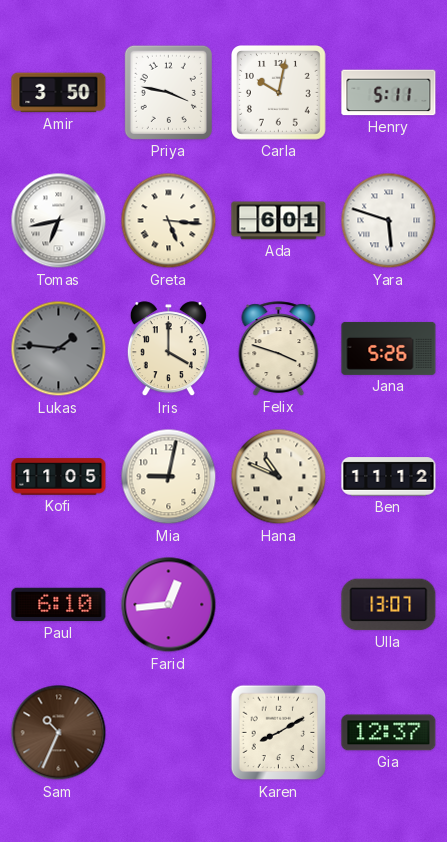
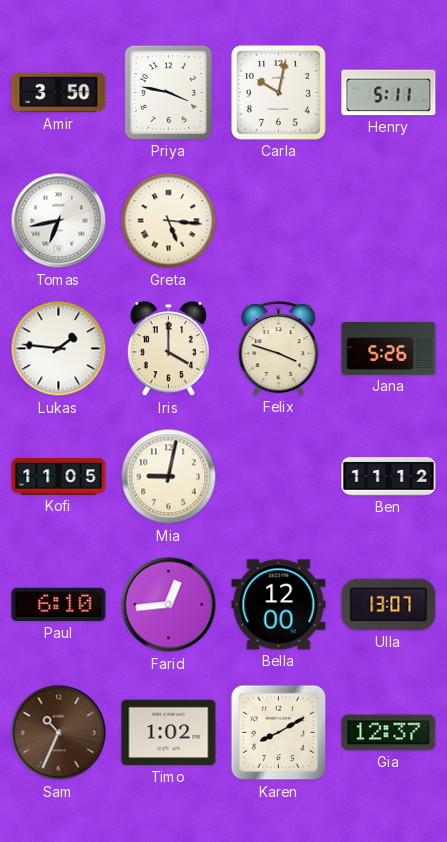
Ada: 6:01 -> none (279, 221)
Yara: 5:48 -> none (389, 221)
Lukas dial: grey -> white (59, 349)
Hana: 10:49 -> none (279, 477)
Bella: none -> 12:00 (279, 605)
Timo: none -> 1:02 (169, 733)
